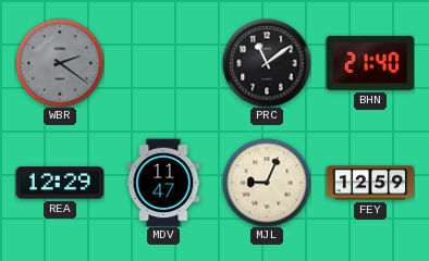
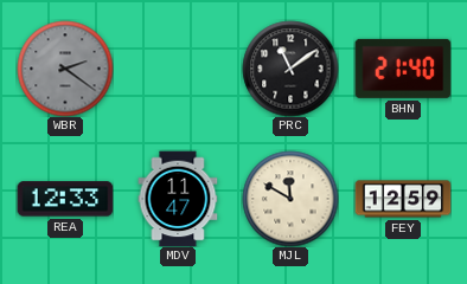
REA: 12:29 -> 12:33 (65, 199)
MJL: 9:04 -> 11:50 (290, 199)
